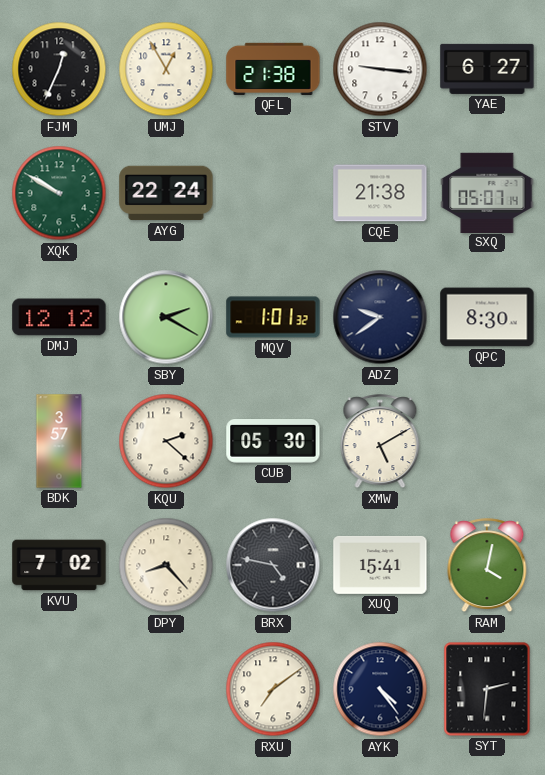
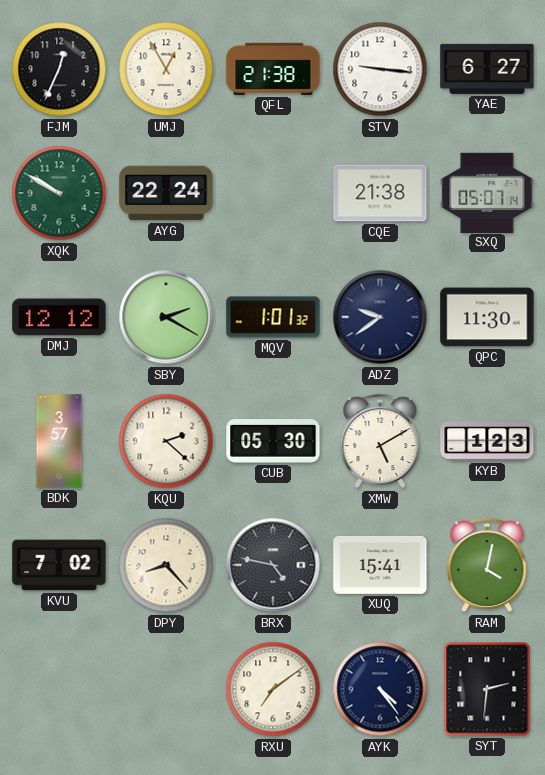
QPC: 8:30 -> 11:30 (487, 317)
KYB: none -> 1:23 (487, 441)
